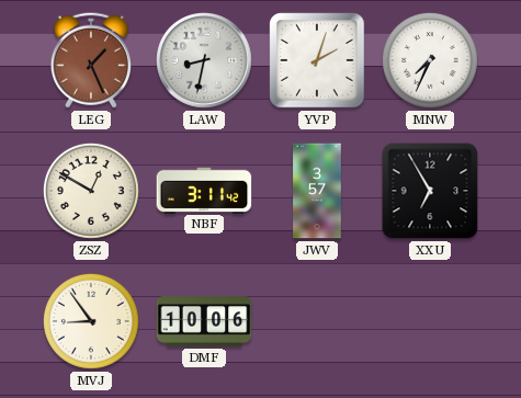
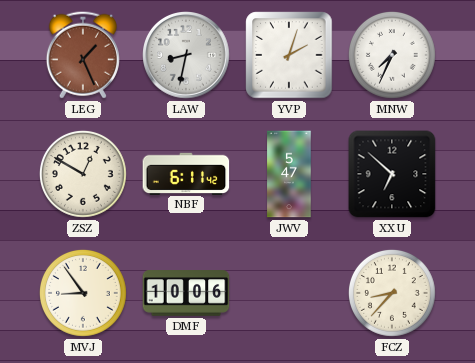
NBF: 3:11 -> 6:11 (186, 173)
JWV: 3:57 -> 5:47 (289, 174)
XXU: 6:55 -> 6:52 (392, 174)
FCZ: none -> 8:37 (392, 293)
